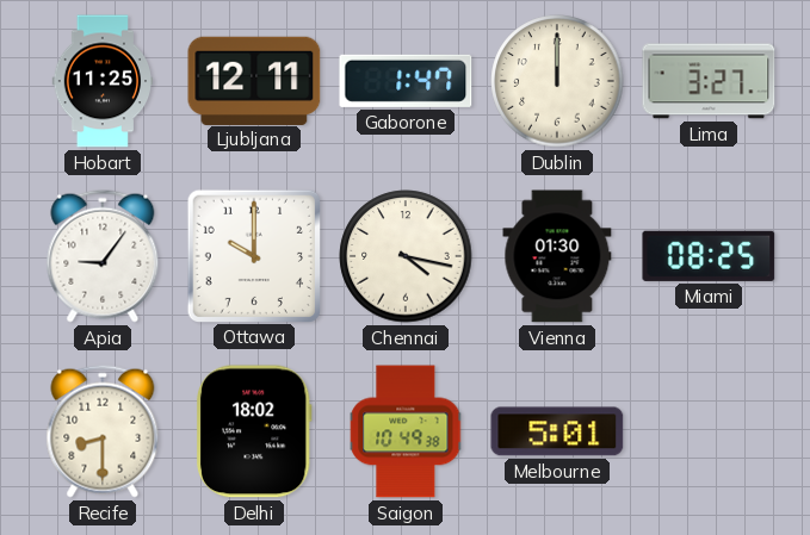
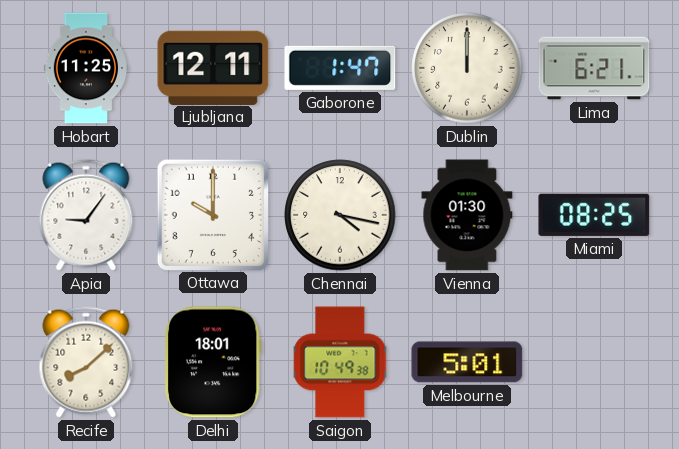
Lima: 3:27 -> 6:21 (594, 68)
Recife: 8:30 -> 8:08 (86, 362)
Delhi: 18:02 -> 18:01 (213, 362)
